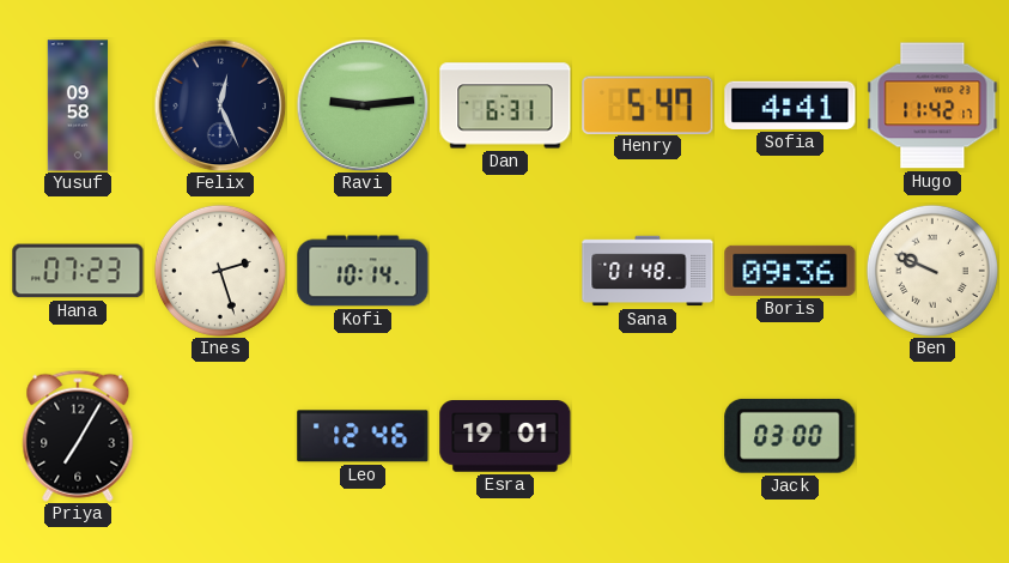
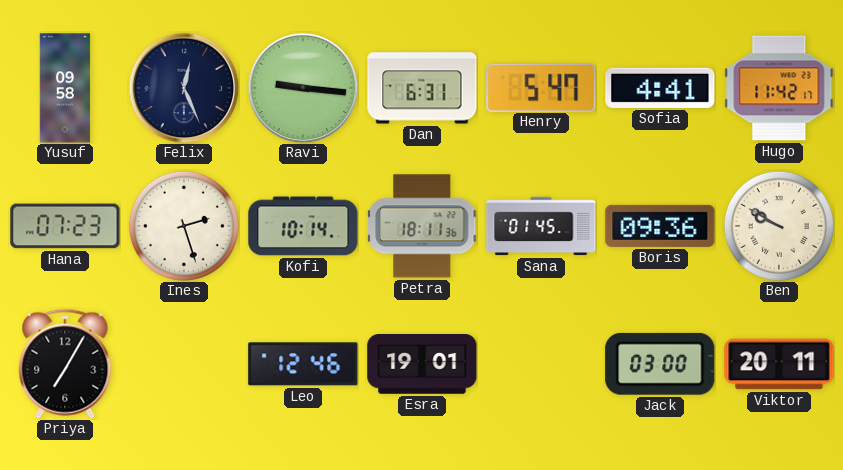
Ravi: 9:14 -> 9:16 (303, 88)
Petra: none -> 18:11 (422, 226)
Sana: 01:48 -> 01:45 (541, 226)
Ben: 9:49 -> 9:50 (779, 226)
Viktor: none -> 20:11 (779, 364)
